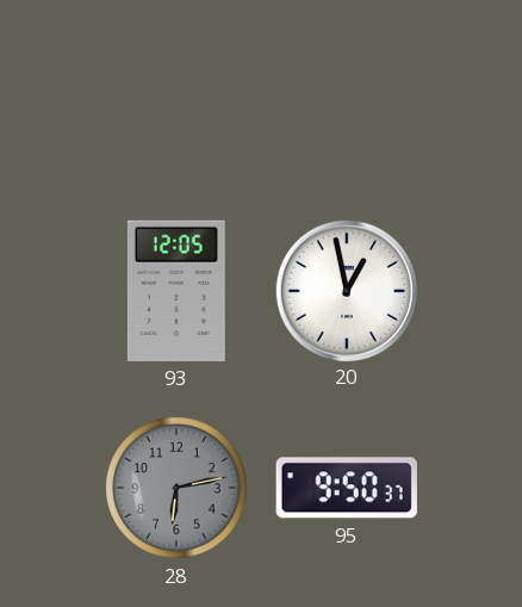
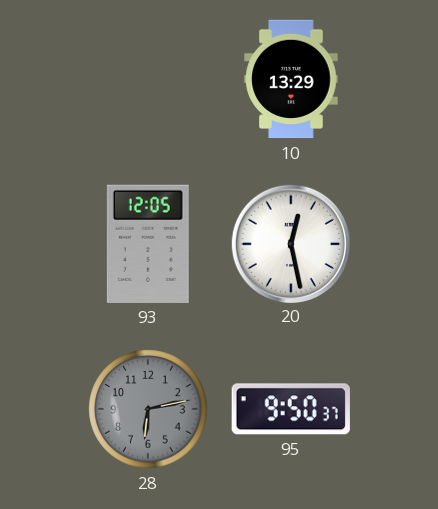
10: none -> 13:29 (291, 79)
20: 12:58 -> 12:28 (290, 243)
